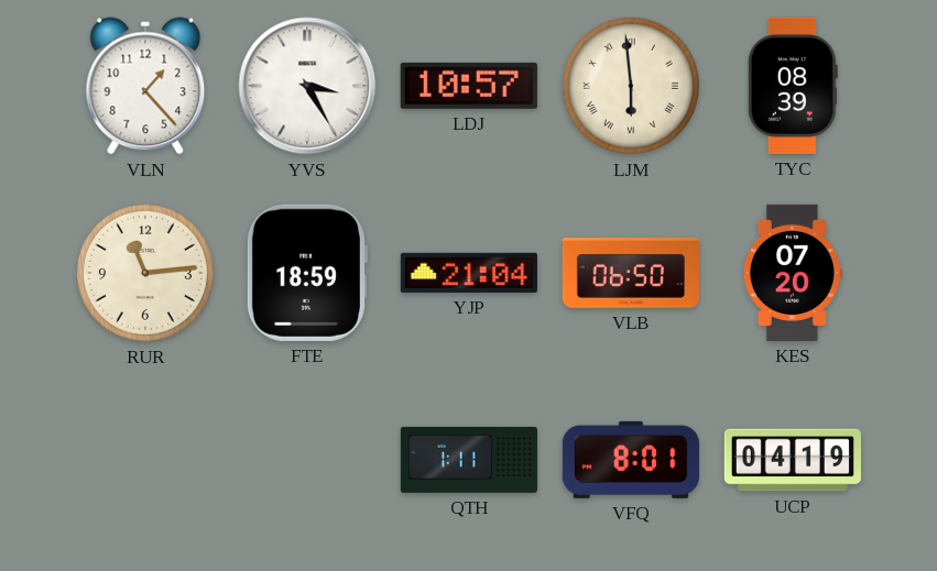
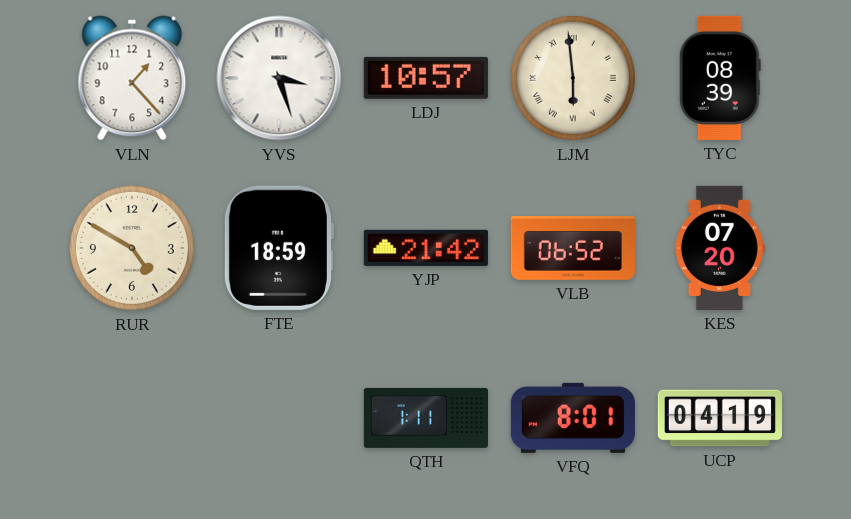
YVS: 3:25 -> 3:27 (279, 78)
RUR: 11:14 -> 4:50 (132, 248)
YJP: 21:04 -> 21:42 (426, 248)
VLB: 06:50 -> 06:52 (573, 249)
